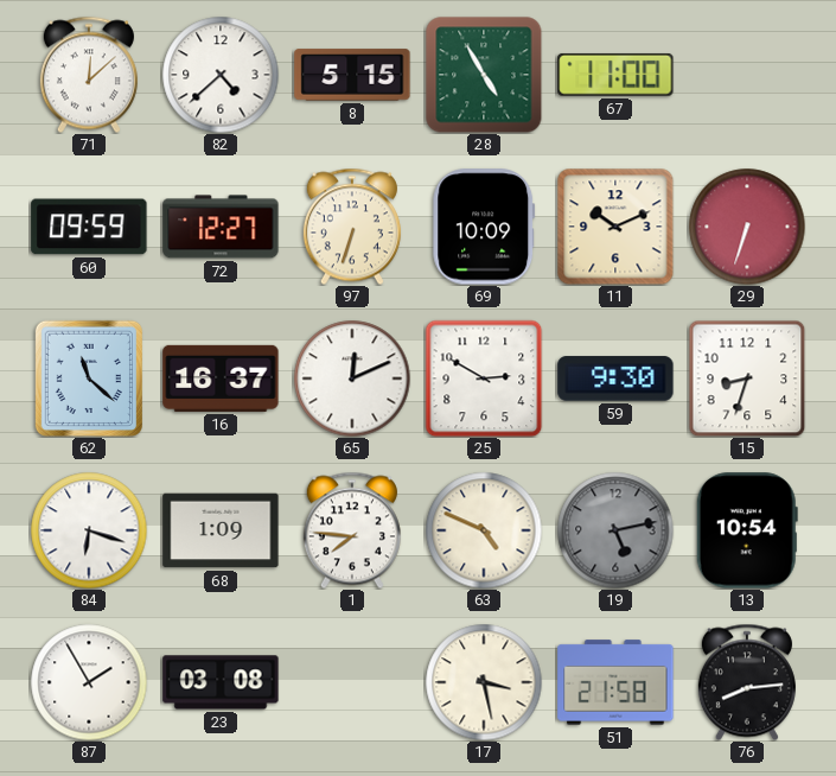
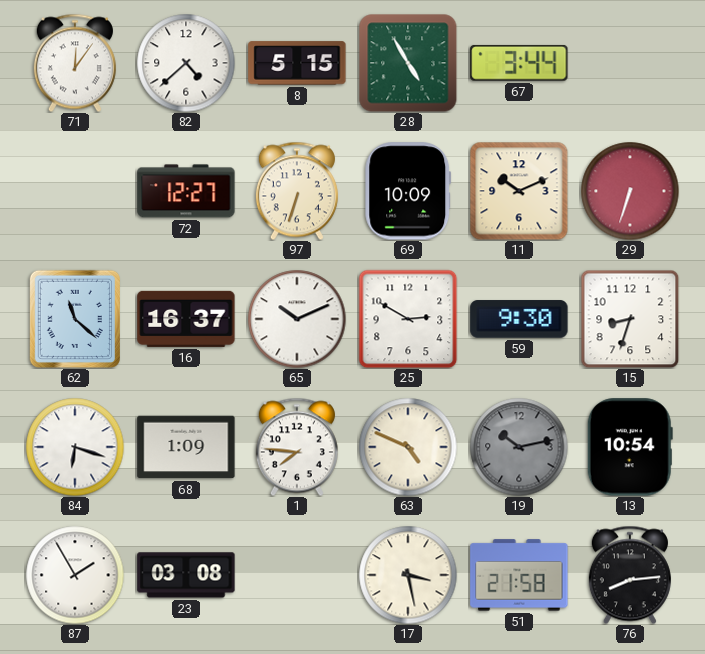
71: 12:08 -> 12:06 (75, 63)
67: 11:00 -> 3:44 (519, 63)
60: 09:59 -> none (89, 227)
65: 12:11 -> 10:11 (297, 319)
19: 5:13 -> 10:13 (519, 447)
